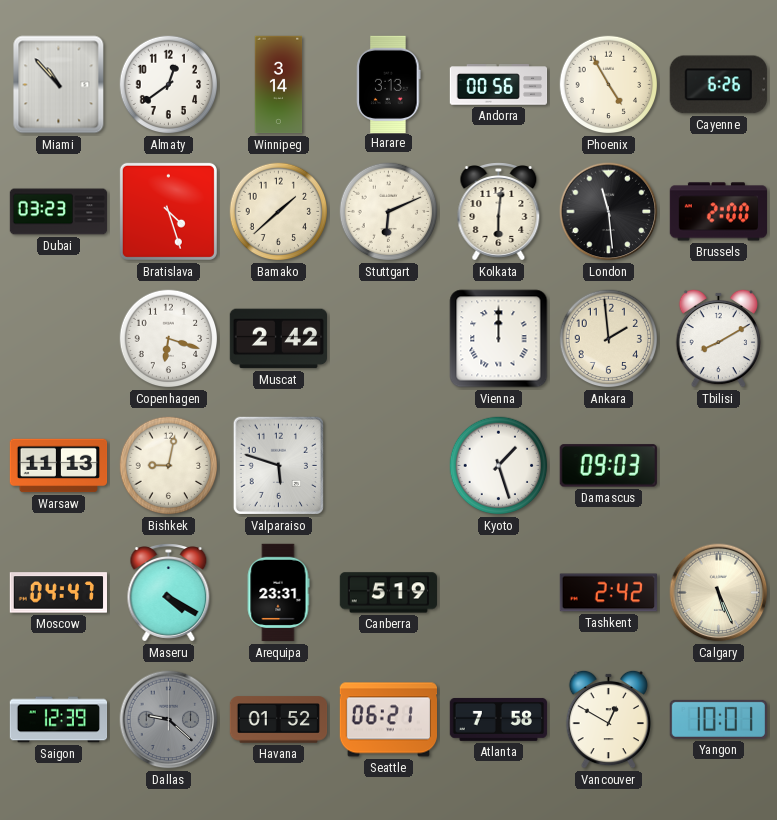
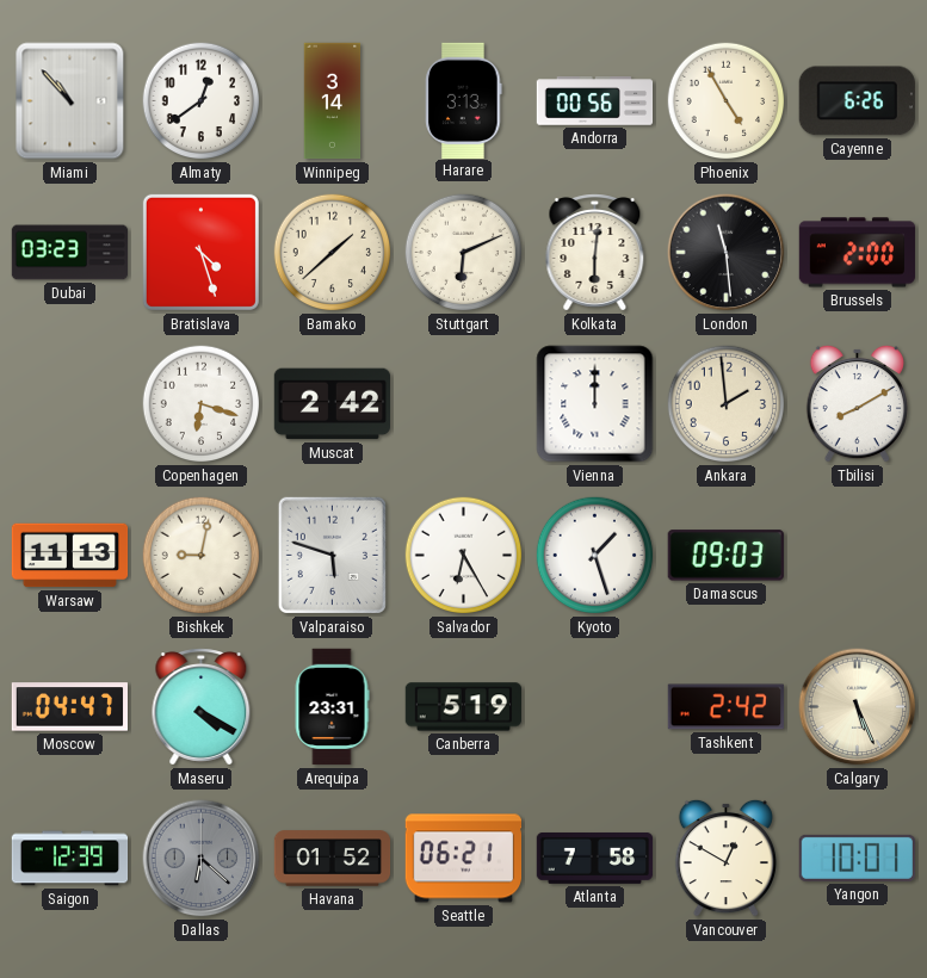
Salvador: none -> 6:25 (464, 556)
Dallas: 9:22 -> 6:22 (202, 859)
